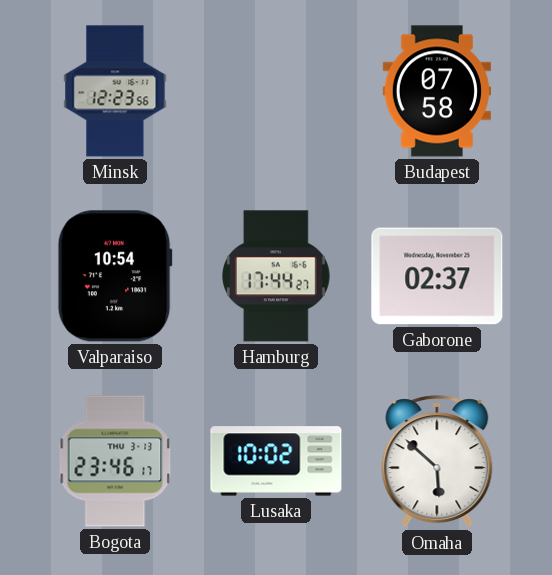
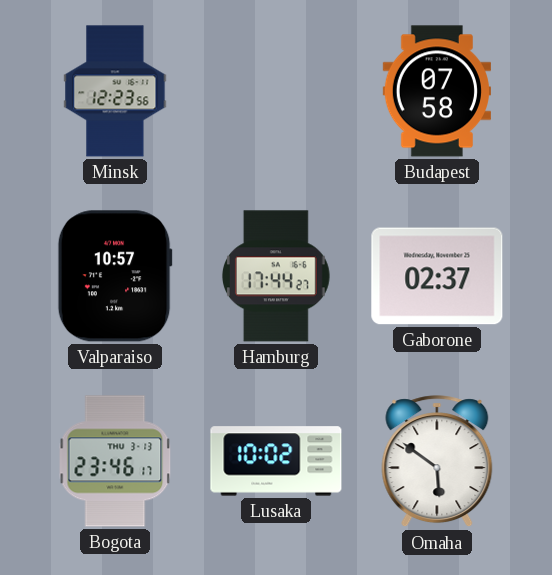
Valparaiso: 10:54 -> 10:57 (115, 276)
Omaha: 5:52 -> 5:51 (437, 462)
